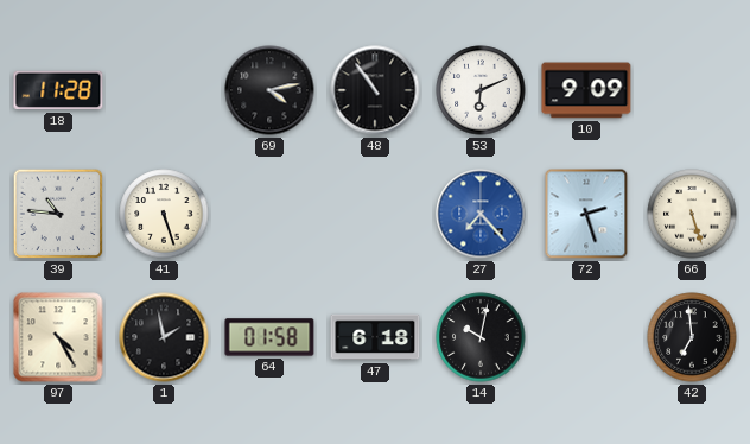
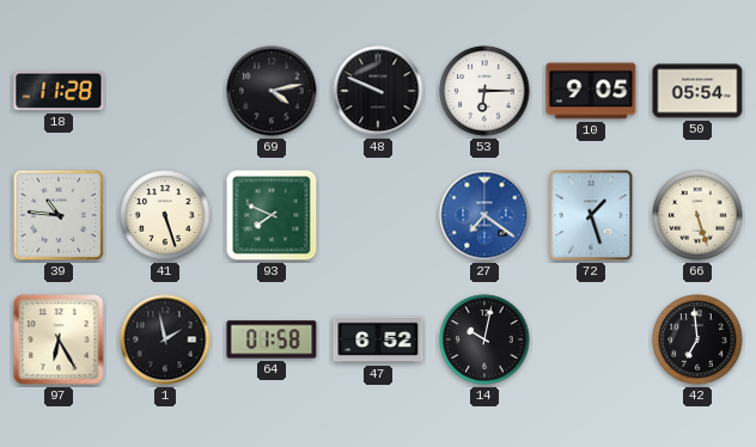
48: 10:54 -> 9:49 (378, 91)
53: 6:11 -> 6:15 (484, 91)
10: 9:09 -> 9:05 (591, 91)
50: none -> 05:54 (697, 91)
93: none -> 7:49 (272, 215)
27: 7:23 -> 7:21 (484, 215)
72: 2:27 -> 1:27 (591, 215)
97: 4:25 -> 6:25 (59, 339)
47: 6:18 -> 6:52 (378, 339)
